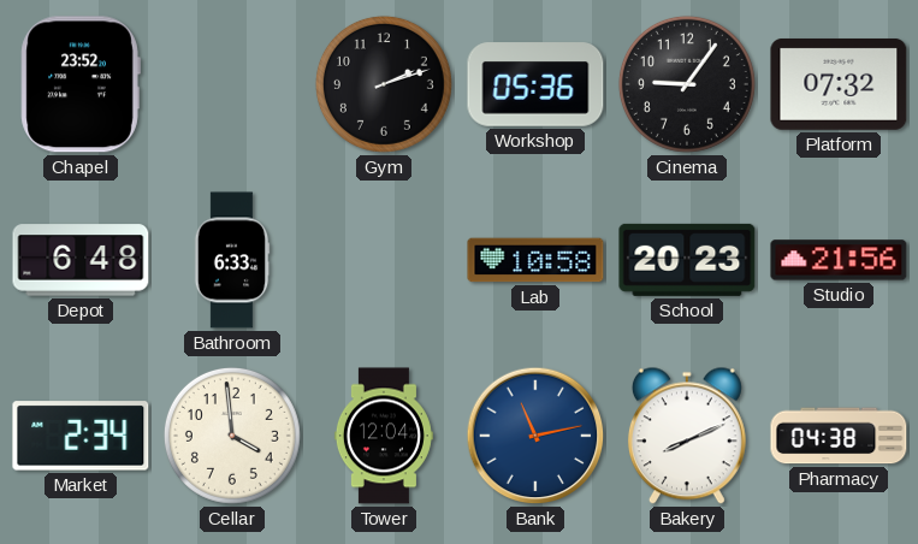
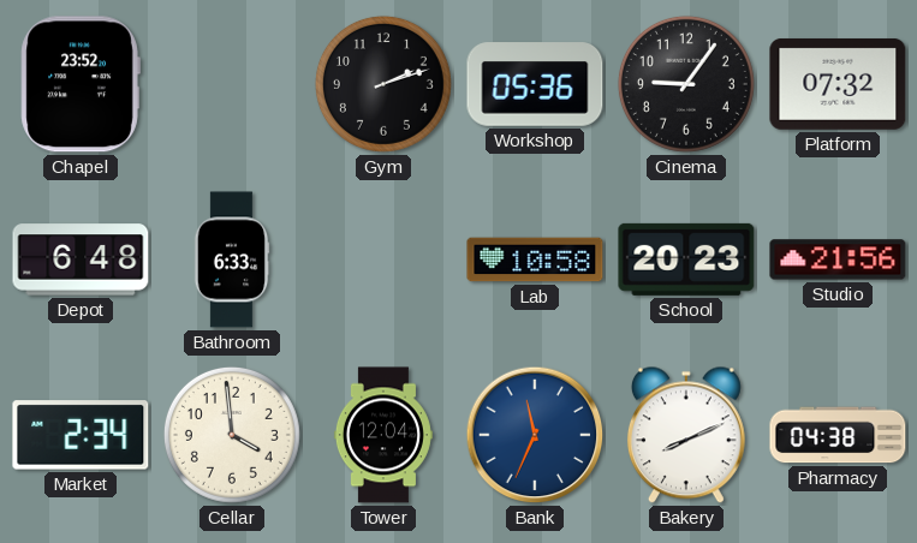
Bank: 11:13 -> 11:34 (535, 435)
